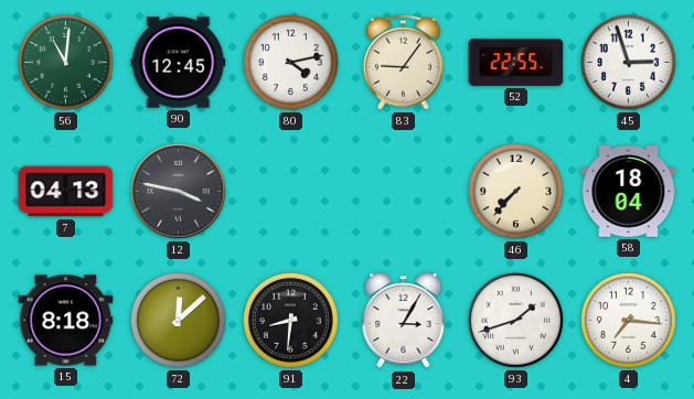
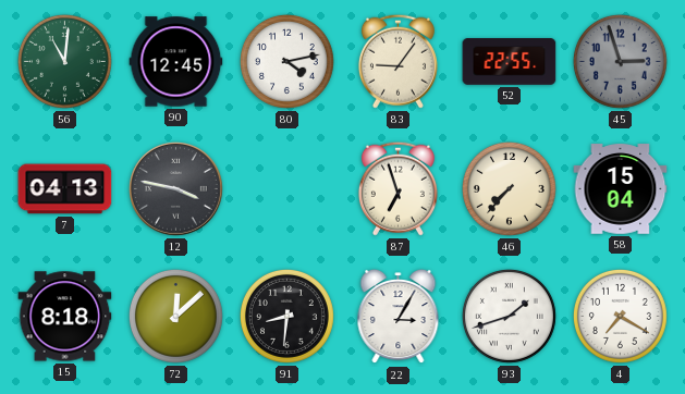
45 dial: white -> grey (620, 61)
87: none -> 6:57 (397, 188)
58: 18:04 -> 15:04 (621, 189)
4: 7:16 -> 7:20 (620, 316)
